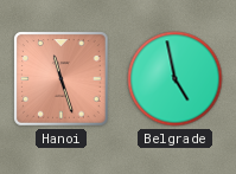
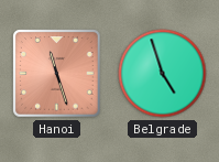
Belgrade: 4:58 -> 4:57 (163, 74)
